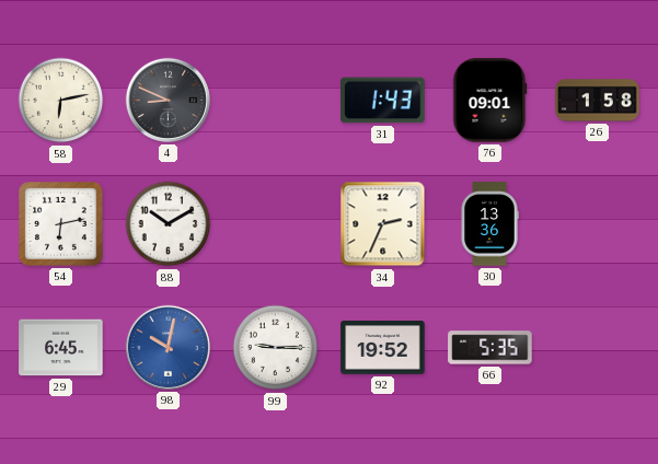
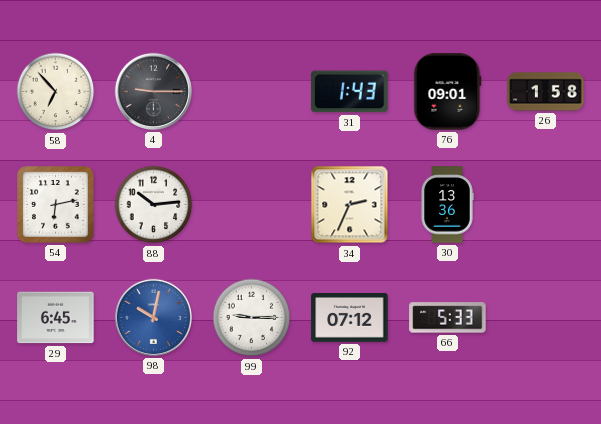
58: 6:13 -> 6:53 (56, 92)
4: 8:49 -> 9:15 (153, 91)
88: 10:10 -> 10:14 (154, 205)
92: 19:52 -> 07:12 (350, 318)
66: 5:35 -> 5:33 (448, 318)
